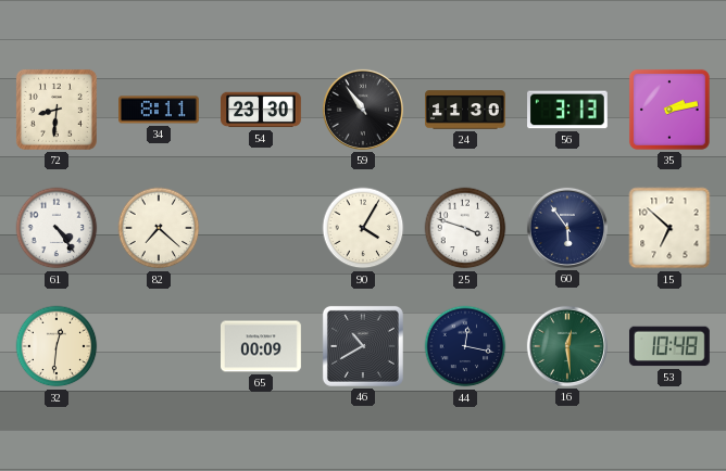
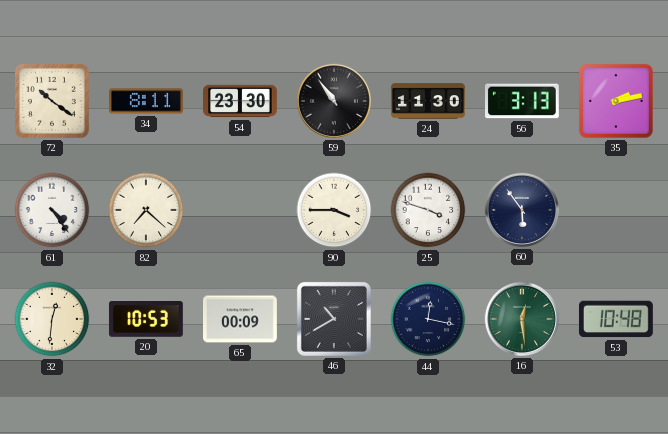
72: 8:31 -> 10:21 (52, 101)
90: 4:05 -> 3:45 (334, 210)
15: 6:52 -> none (669, 228)
20: none -> 10:53 (146, 320)
